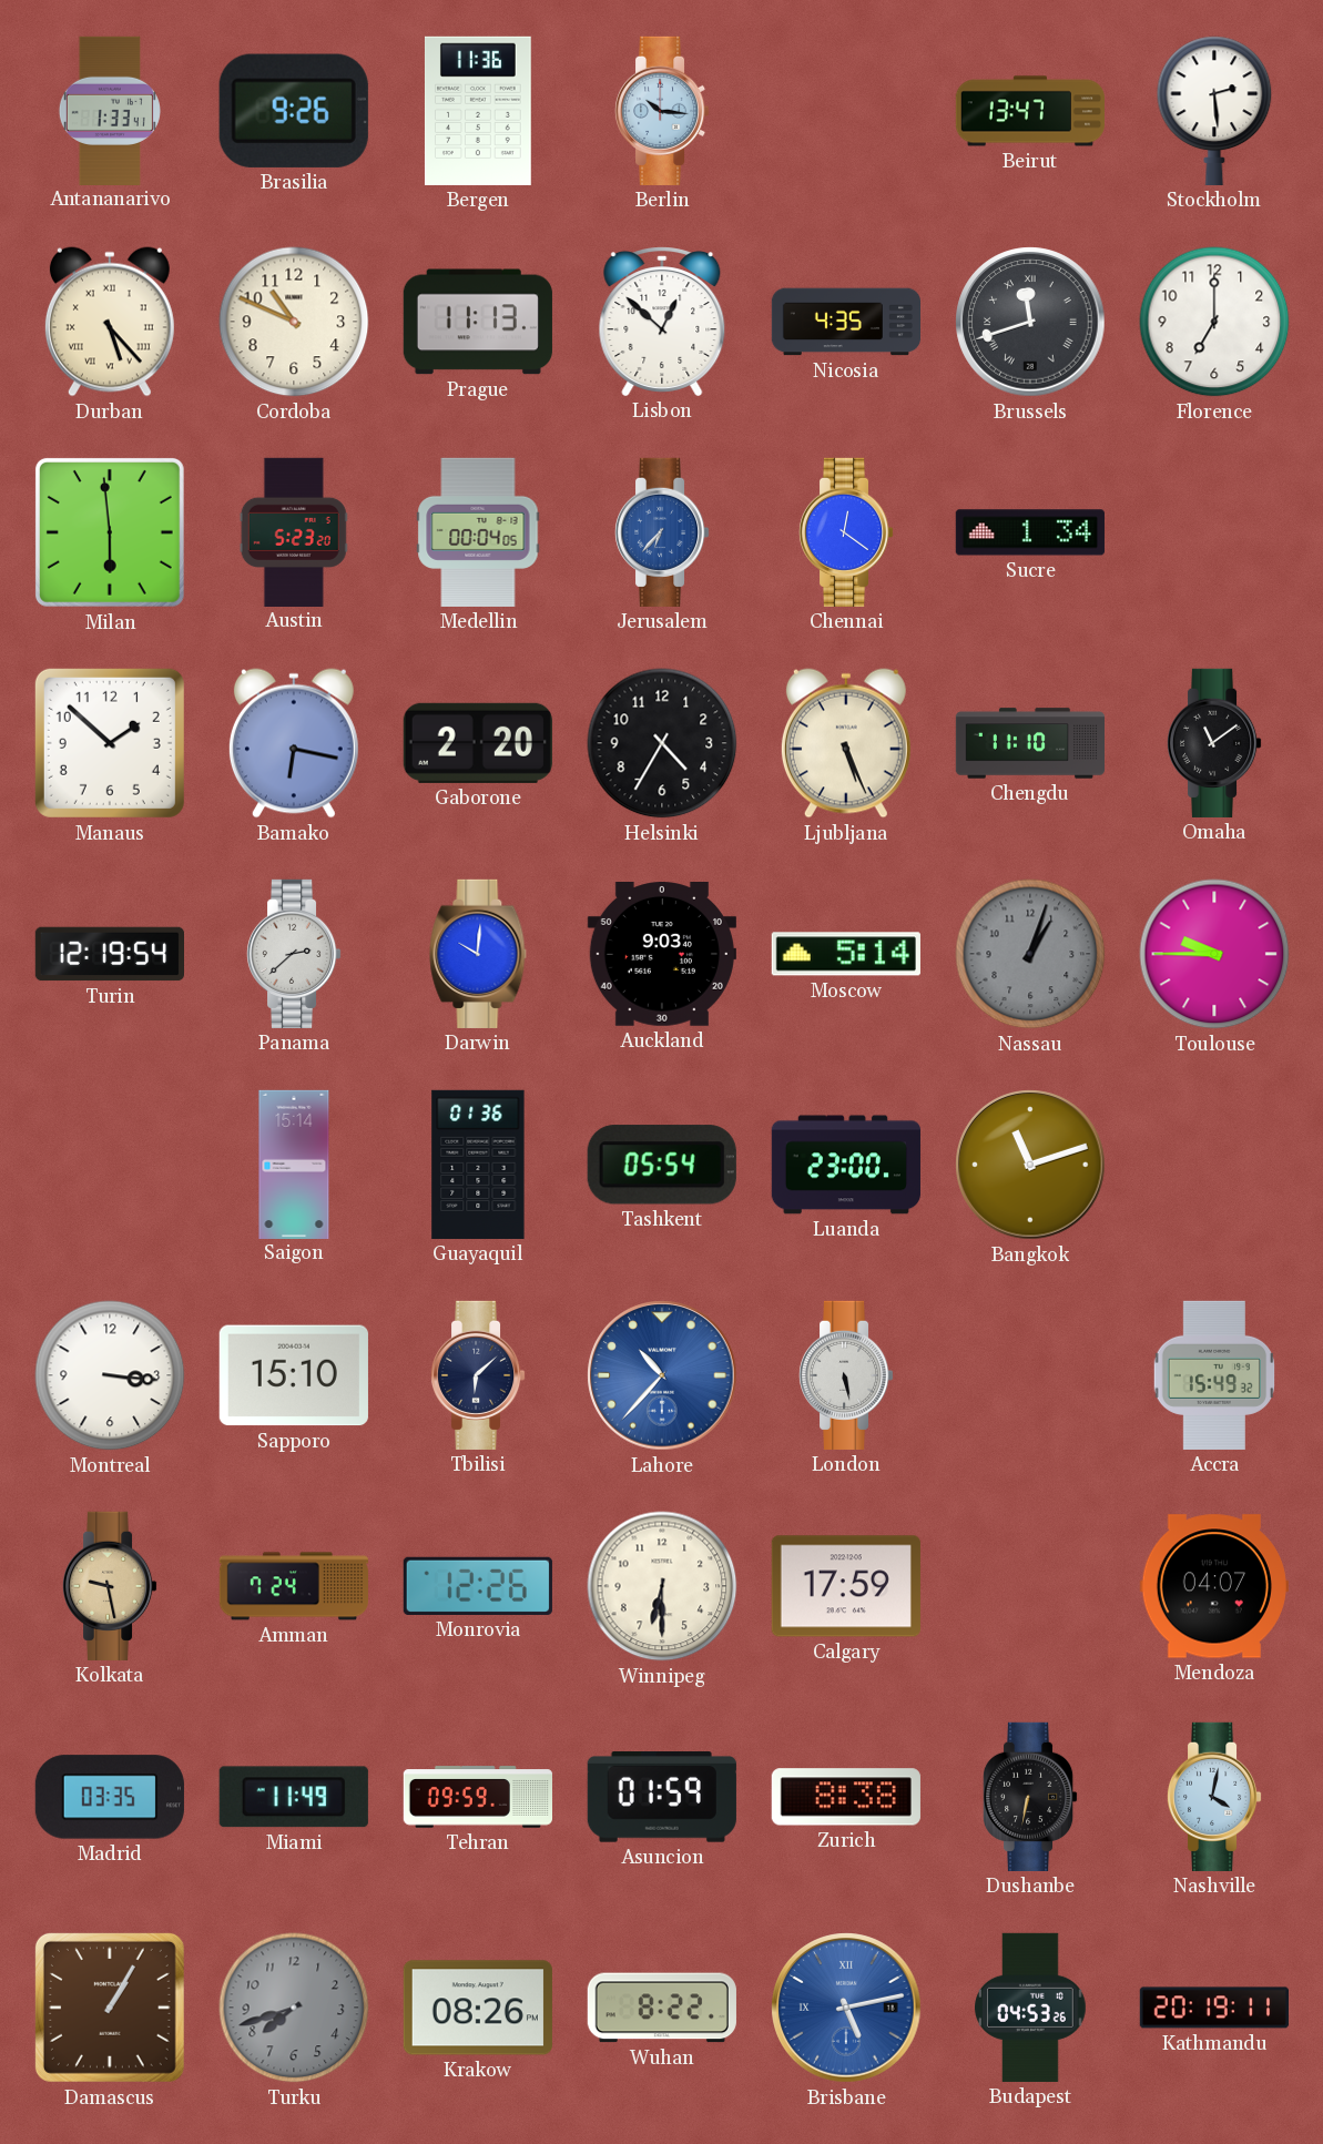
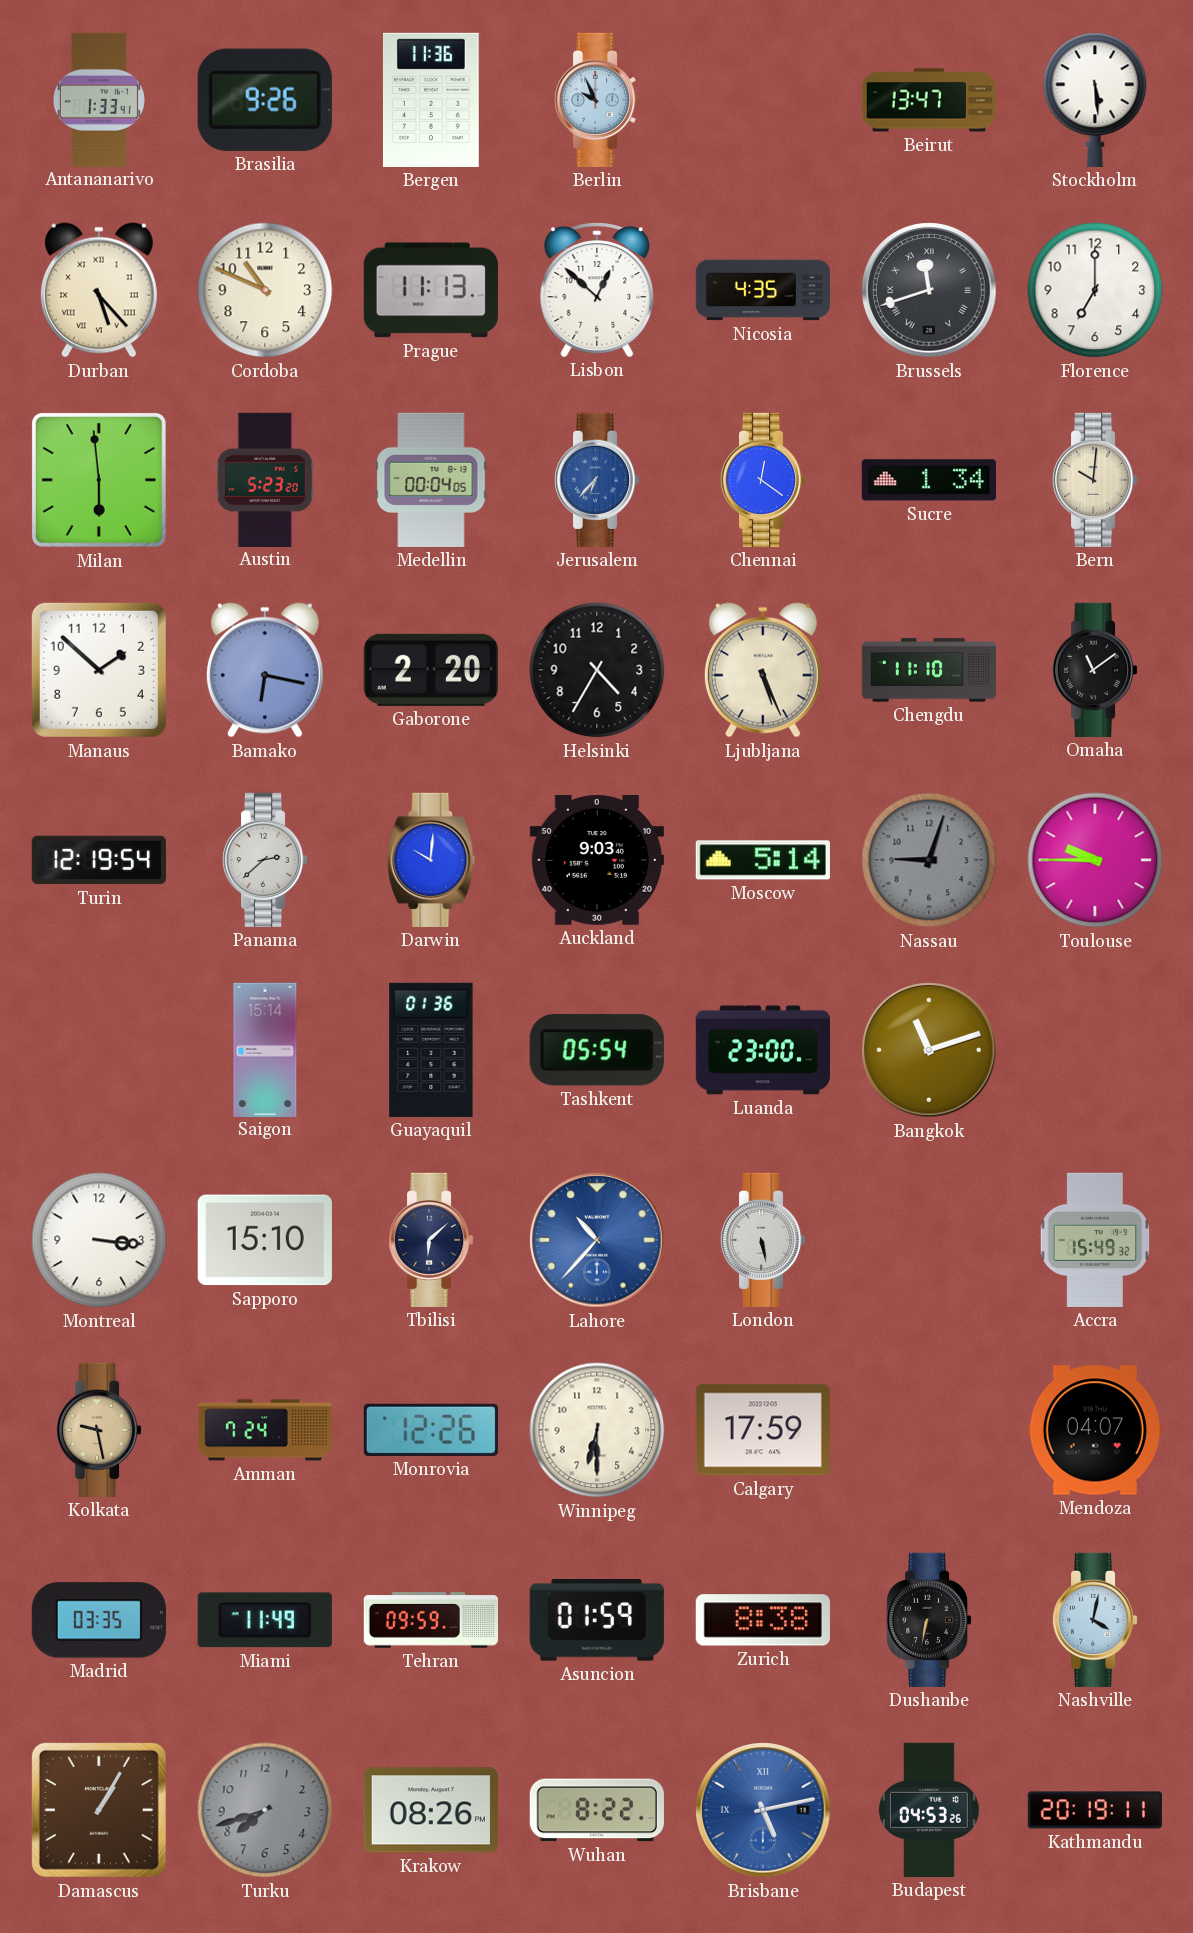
Berlin: 10:16 -> 9:56 (597, 100)
Stockholm: 2:29 -> 5:29 (1095, 100)
Bern: none -> 10:01 (1095, 480)
Nassau: 1:03 -> 9:03 (929, 860)
